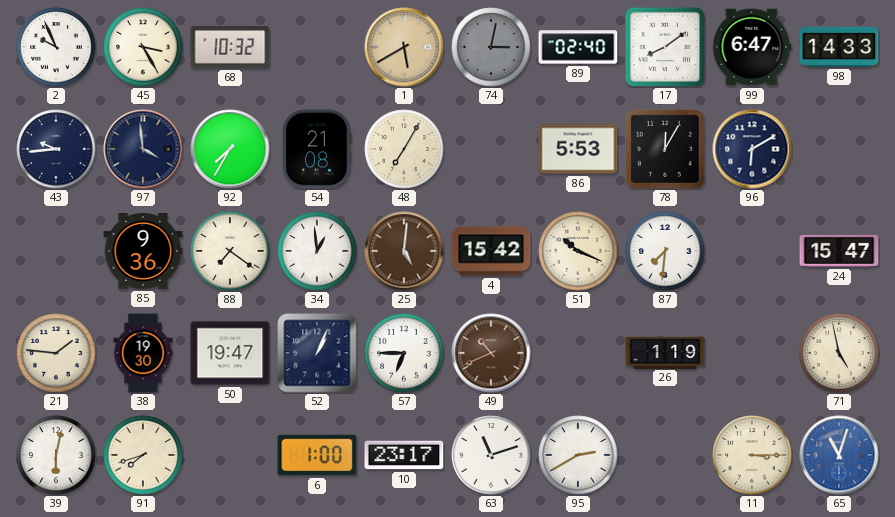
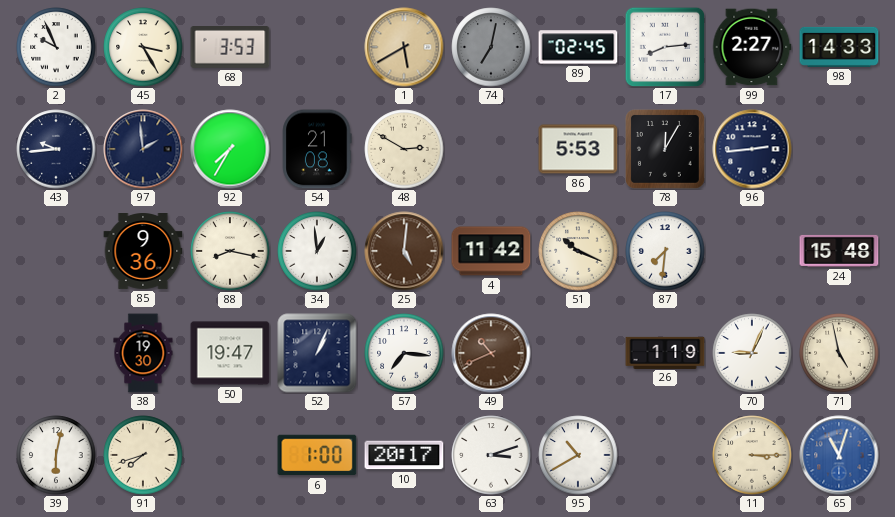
68: 10:32 -> 3:53 (230, 48)
74: 3:02 -> 7:02 (491, 47)
89: 02:40 -> 02:45 (578, 47)
17: 8:09 -> 8:14 (665, 47)
99: 6:47 -> 2:27 (752, 47)
97: 3:59 -> 1:59 (143, 149)
48: 7:05 -> 2:50 (404, 149)
96: 6:10 -> 2:44 (752, 149)
88: 7:21 -> 8:17 (230, 251)
4: 15:42 -> 11:42 (491, 251)
24: 15:47 -> 15:48 (839, 251)
21: 1:46 -> none (56, 353)
57: 6:45 -> 7:16 (404, 353)
70: none -> 9:04 (752, 353)
10: 23:17 -> 20:17 (404, 455)
63: 11:12 -> 3:12 (491, 455)
95: 2:40 -> 10:40 (578, 455)
